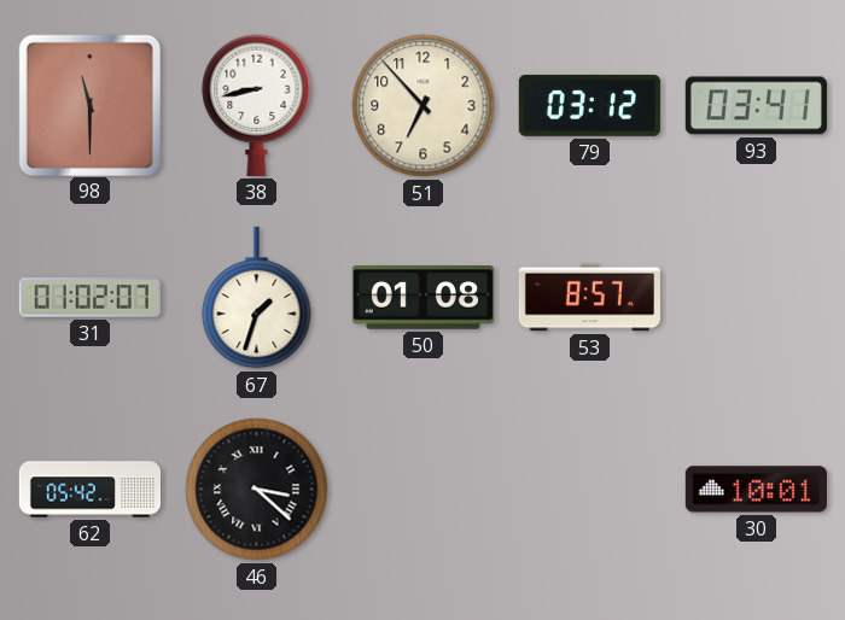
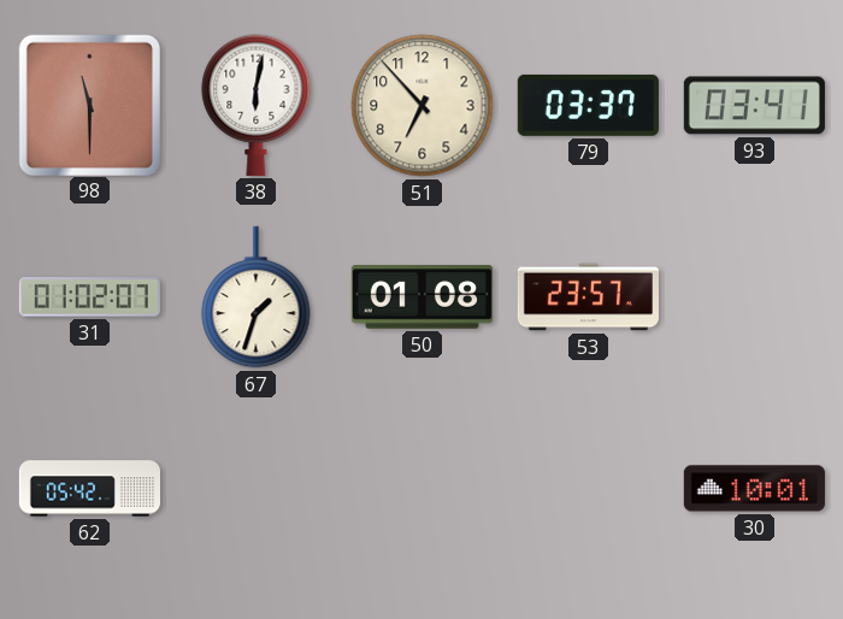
38: 8:43 -> 6:02 (257, 105)
79: 03:12 -> 03:37 (588, 105)
53: 8:57 -> 23:57 (588, 297)
46: 3:22 -> none (257, 490)
